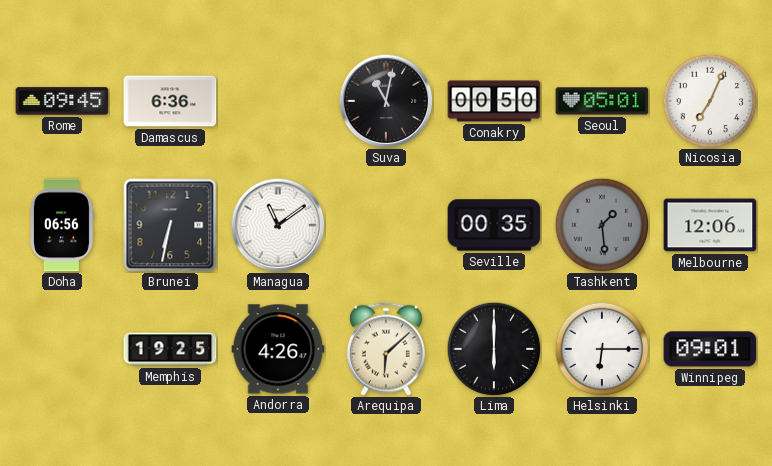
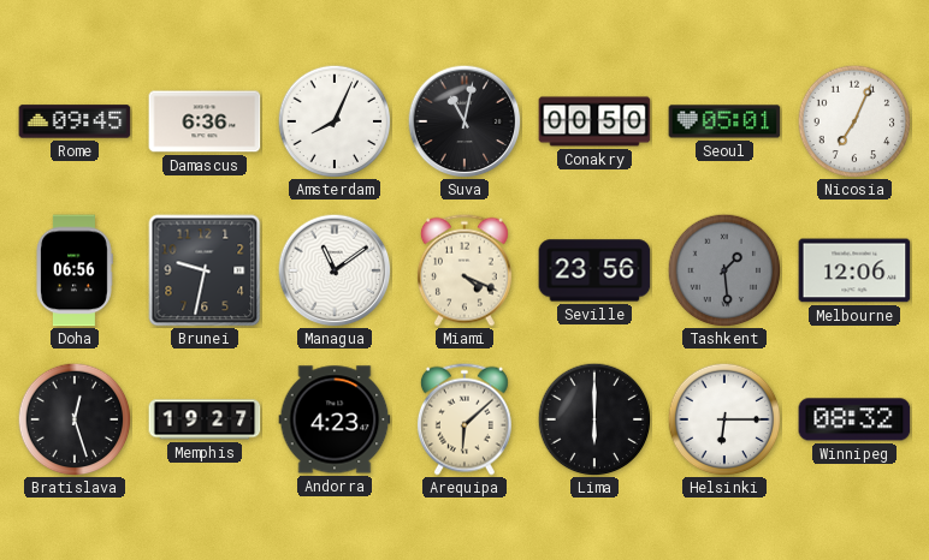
Amsterdam: none -> 8:04 (335, 121)
Brunei: 6:32 -> 9:32 (205, 270)
Miami: none -> 4:19 (464, 270)
Seville: 00:35 -> 23:56 (594, 270)
Bratislava: none -> 12:27 (75, 419)
Memphis: 19:25 -> 19:27 (205, 419)
Andorra: 4:26 -> 4:23 (335, 419)
Winnipeg: 09:01 -> 08:32 (854, 419)
